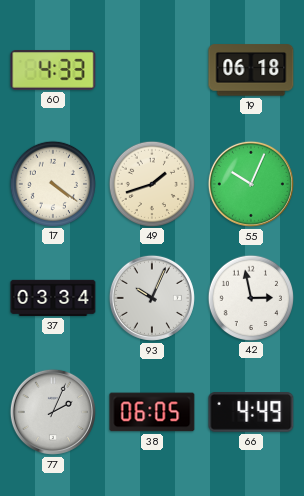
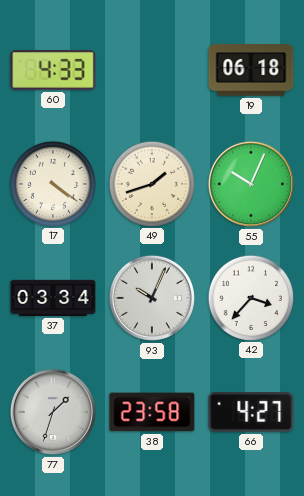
42: 2:58 -> 3:37 (250, 297)
77: 2:04 -> 1:33 (53, 412)
38: 06:05 -> 23:58 (152, 412)
66: 4:49 -> 4:27 (251, 412)
